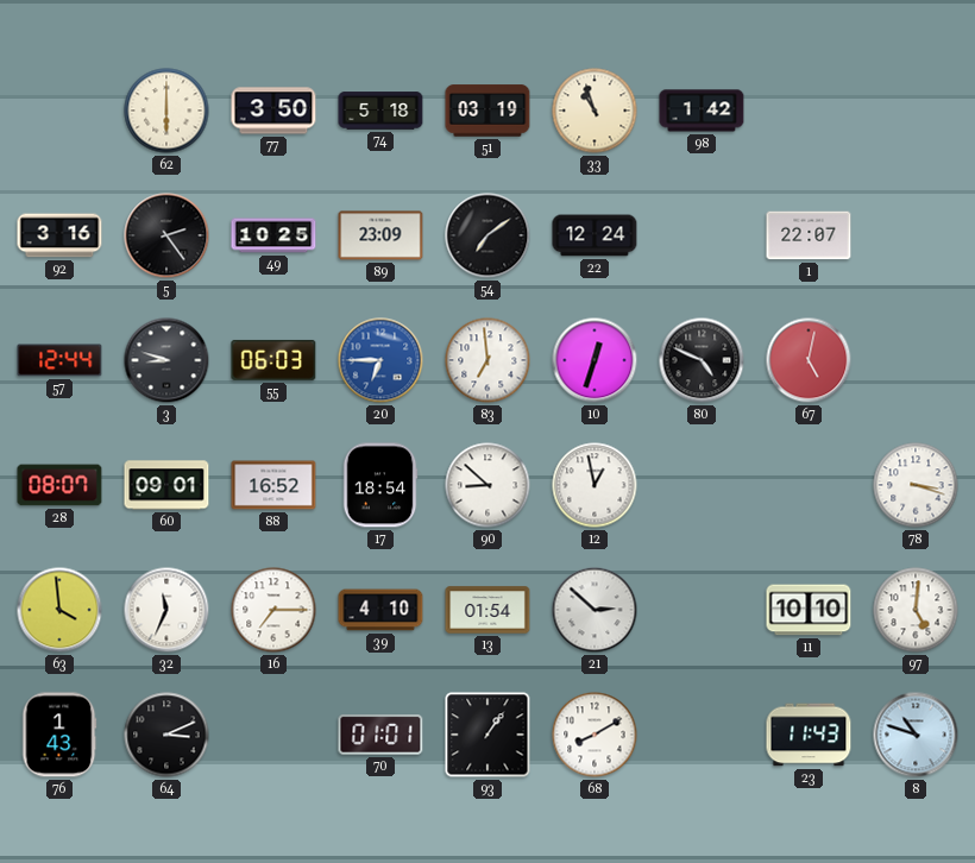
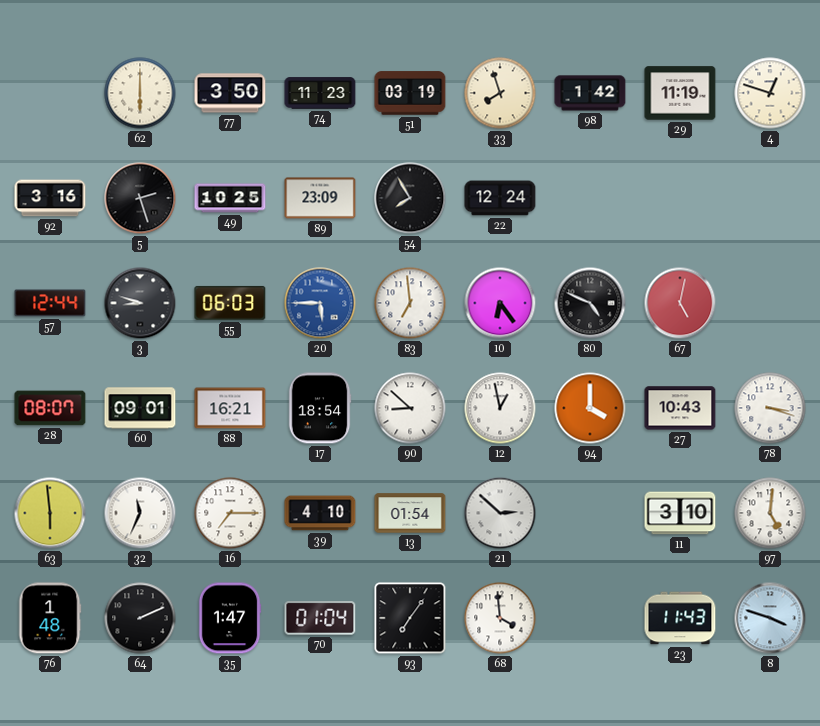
74: 5:18 -> 11:23 (320, 93)
33: 10:57 -> 7:57 (500, 93)
29: none -> 11:19 (680, 93)
4: none -> 12:48 (770, 93)
5: 2:24 -> 2:27 (140, 198)
54: 7:09 -> 7:55 (410, 198)
1: 22:07 -> none (809, 235)
20: 6:45 -> 5:45 (320, 303)
10: 12:33 -> 6:24 (500, 303)
88: 16:52 -> 16:21 (230, 408)
94: none -> 4:00 (590, 408)
27: none -> 10:43 (680, 408)
63: 3:59 -> 5:59 (50, 513)
11: 10:10 -> 3:10 (680, 513)
76: 1:43 -> 1:48 (50, 618)
64: 3:11 -> 2:11 (140, 618)
35: none -> 1:47 (230, 618)
70: 01:01 -> 01:04 (320, 618)
93: 1:06 -> 7:06 (410, 618)
68: 8:10 -> 3:59 (500, 618)
8: 10:48 -> 3:48 (770, 618)
